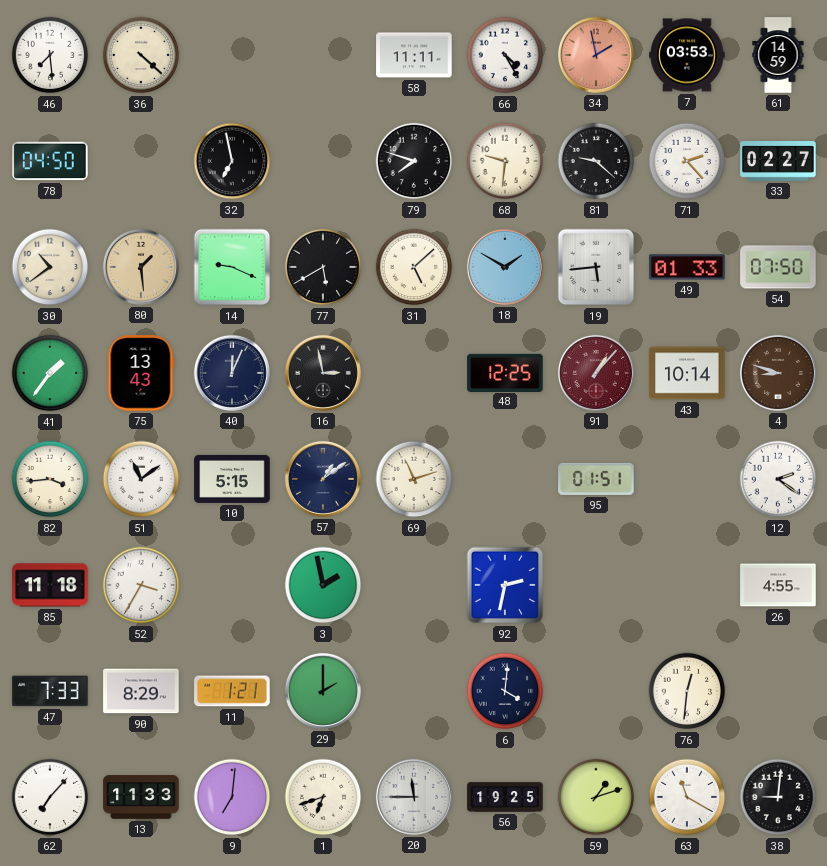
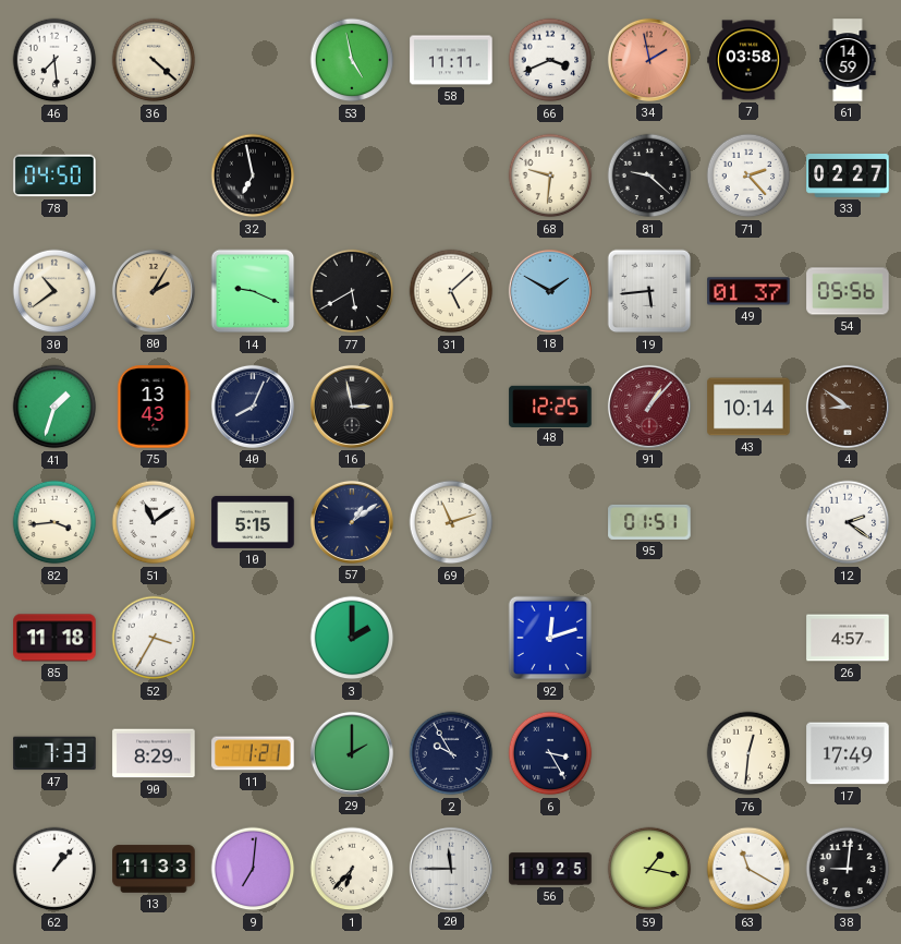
53: none -> 4:58 (352, 60)
66: 4:25 -> 3:41 (550, 60)
7: 03:53 -> 03:58 (748, 60)
79: 7:48 -> none (414, 161)
80: 1:29 -> 2:05 (154, 291)
49: 01:33 -> 01:37 (748, 291)
54: 07:50 -> 05:56 (848, 291)
41: 1:36 -> 1:33 (54, 407)
40: 12:04 -> 8:04 (253, 407)
4: 8:48 -> 8:51 (848, 407)
3: 1:58 -> 2:00 (352, 638)
92: 2:32 -> 12:12 (550, 638)
26: 4:55 -> 4:57 (848, 638)
2: none -> 9:55 (451, 753)
6: 4:01 -> 3:25 (550, 753)
17: none -> 17:49 (848, 753)
62: 7:07 -> 1:07 (54, 869)
1: 6:42 -> 6:37 (352, 869)
59: 1:12 -> 1:17 (649, 869)
